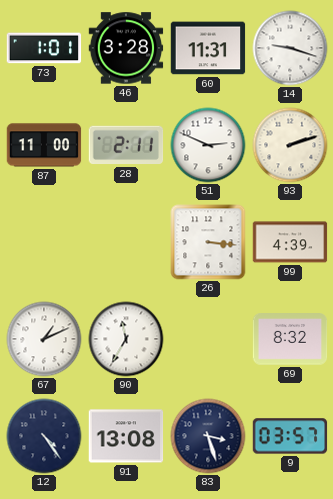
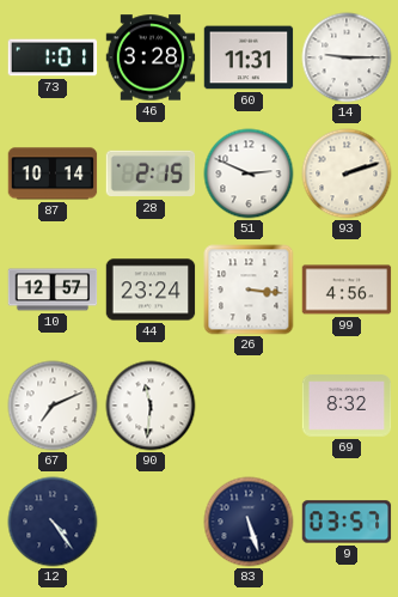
14: 9:18 -> 9:15 (347, 57)
87: 11:00 -> 10:14 (53, 173)
28: 2:11 -> 2:15 (151, 173)
10: none -> 12:57 (53, 290)
44: none -> 23:24 (151, 290)
99: 4:39 -> 4:56 (347, 290)
67: 1:11 -> 7:11 (53, 406)
90: 11:35 -> 11:31 (151, 406)
91: 13:08 -> none (126, 436)
83: 3:27 -> 5:27 (249, 522)
